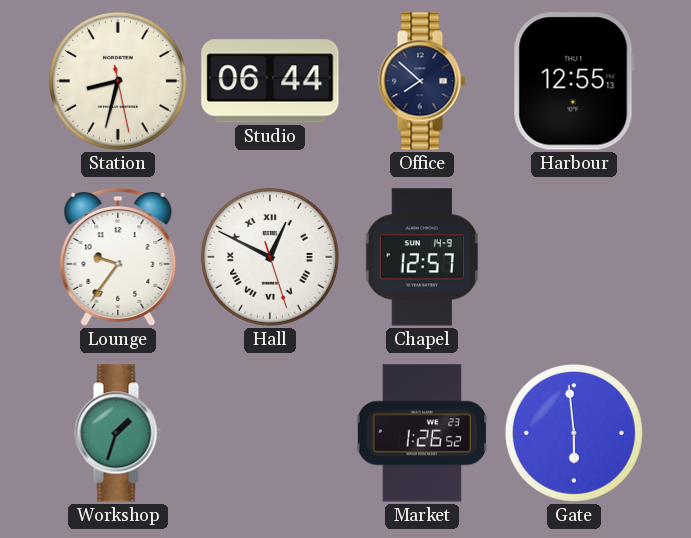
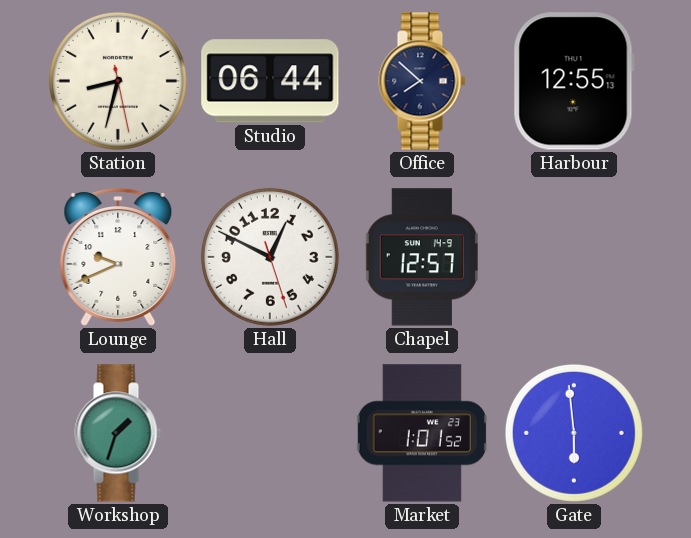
Lounge: 9:36 -> 9:41 (118, 257)
Hall numerals: Roman -> Arabic (270, 257)
Market: 1:26 -> 1:01 (422, 433)
